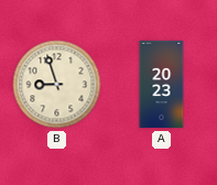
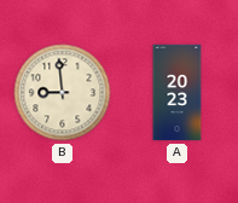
B: 8:57 -> 8:59 (63, 93)
